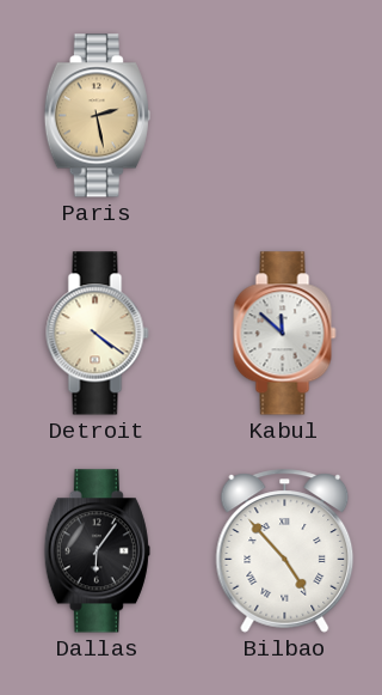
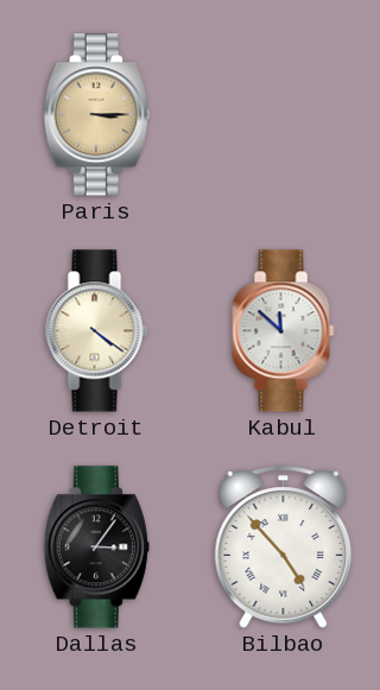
Paris: 2:28 -> 3:15 (96, 115)
Dallas: 6:06 -> 3:06 (96, 547)
